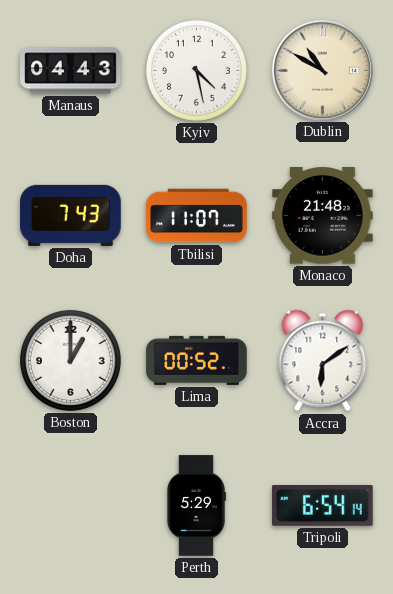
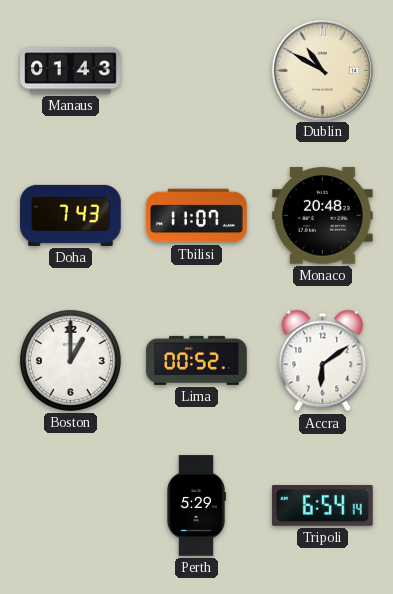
Manaus: 04:43 -> 01:43 (71, 71)
Kyiv: 4:28 -> none (196, 70)
Monaco: 21:48 -> 20:48 (323, 216)
